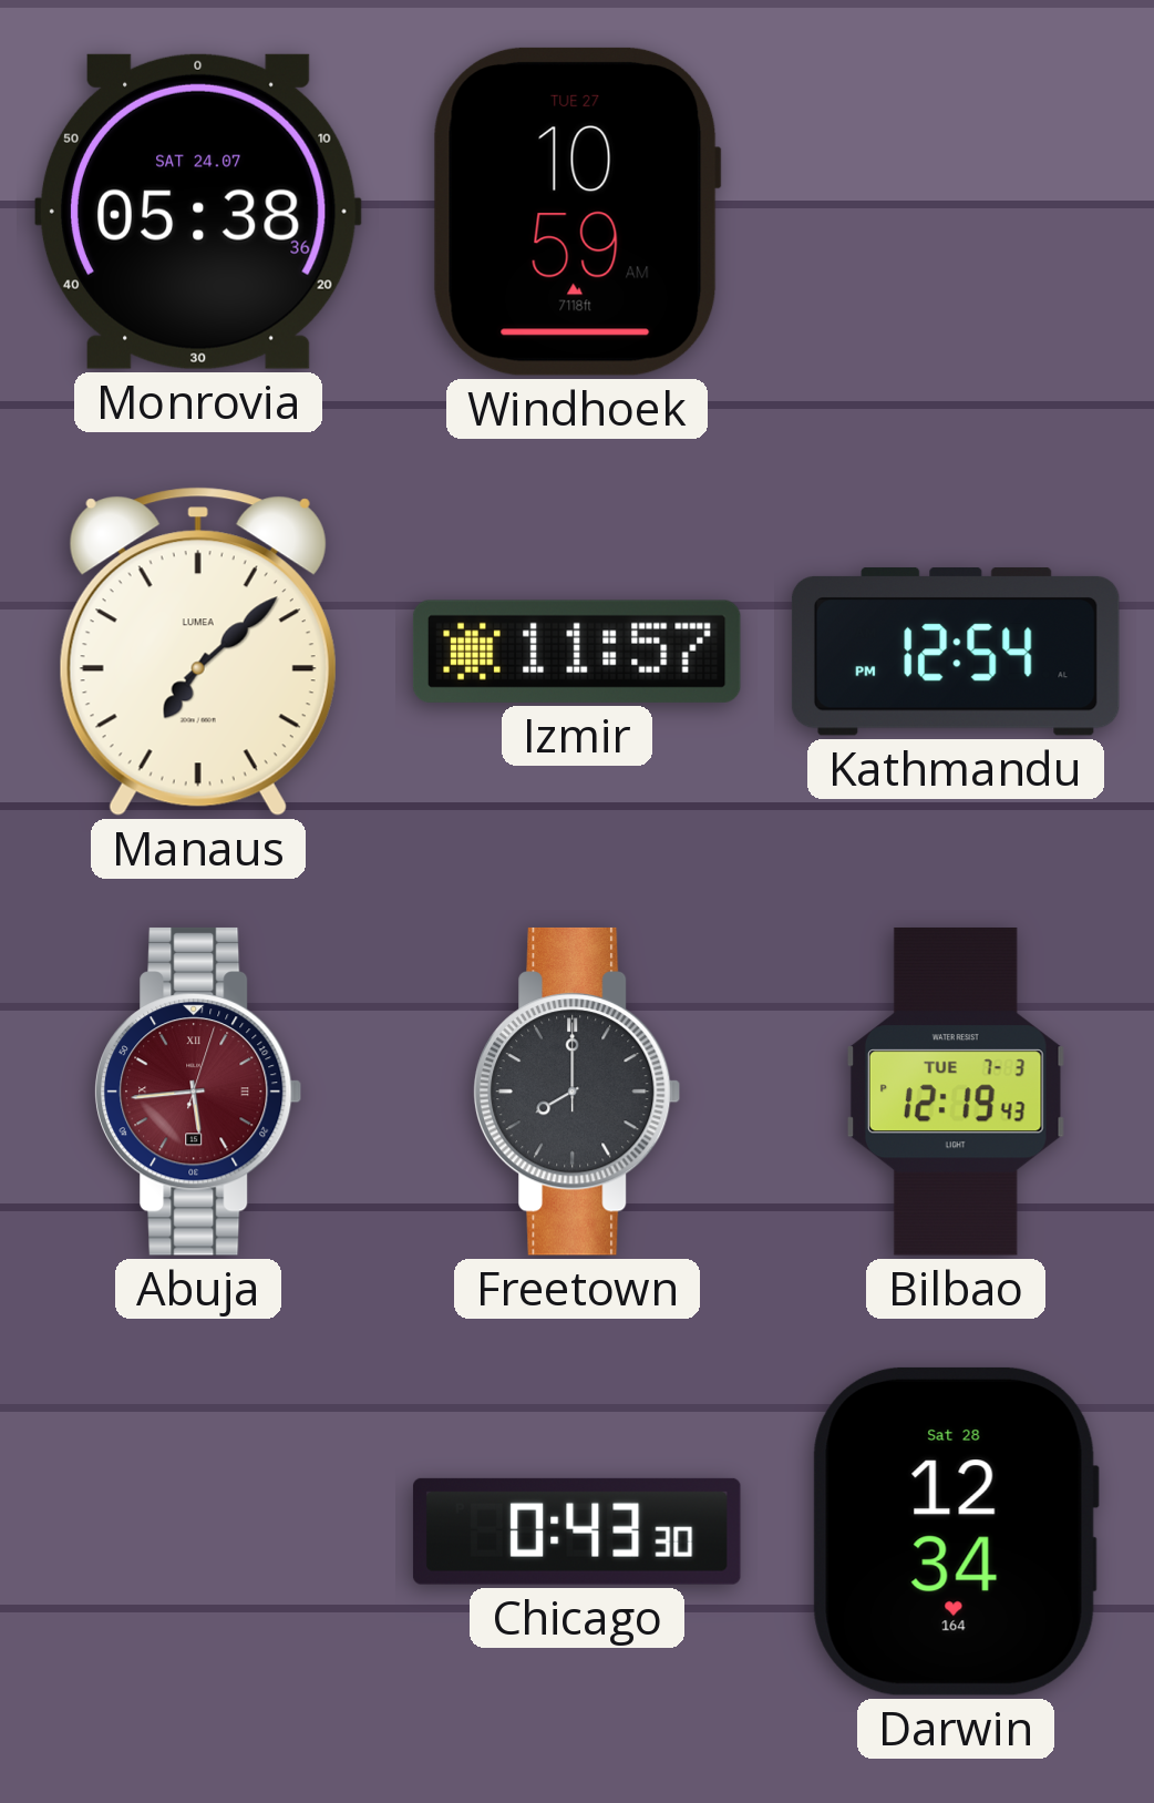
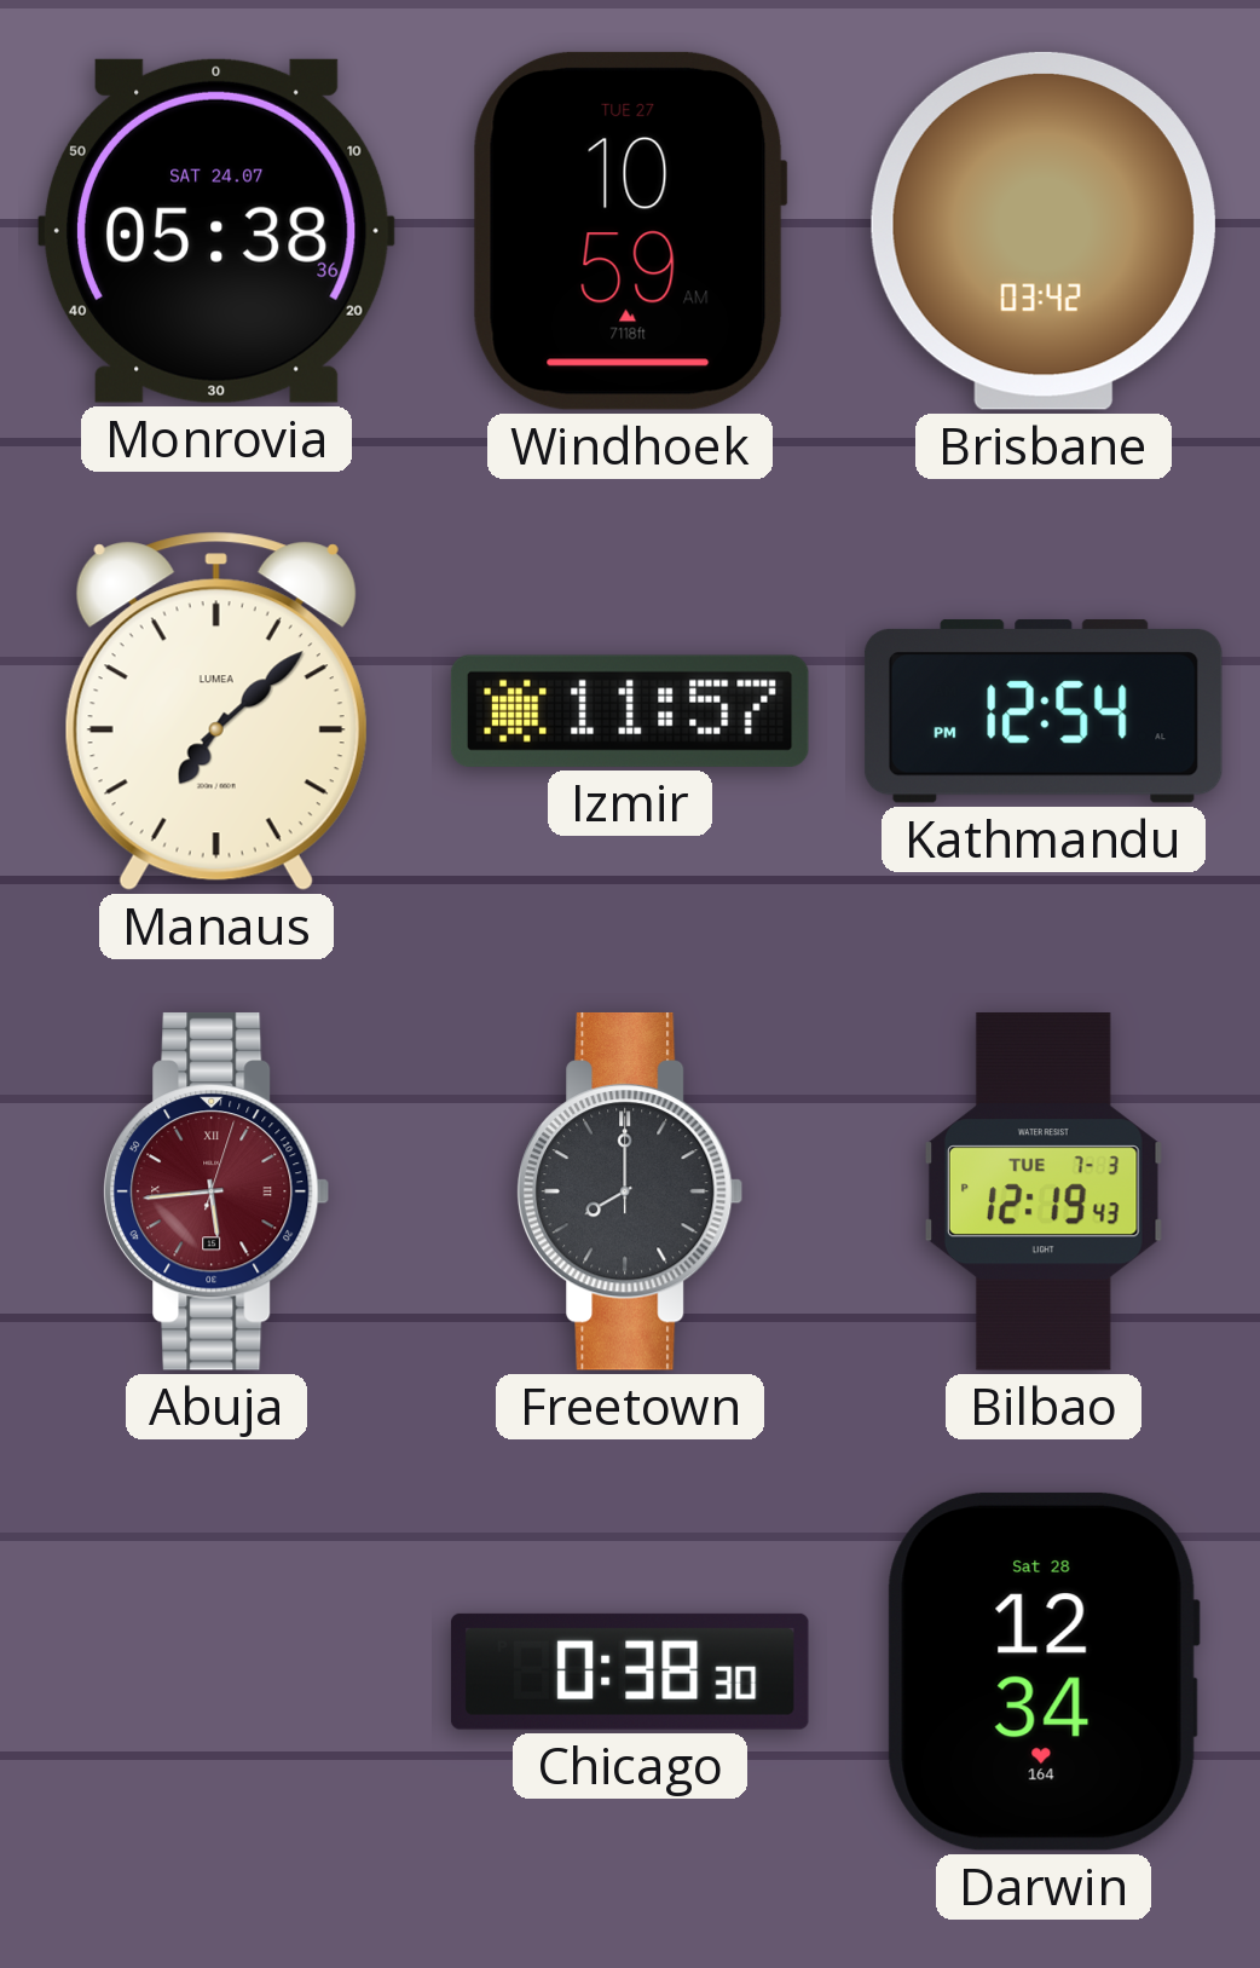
Brisbane: none -> 03:42 (1044, 231)
Chicago: 0:43 -> 0:38 (630, 1672)
